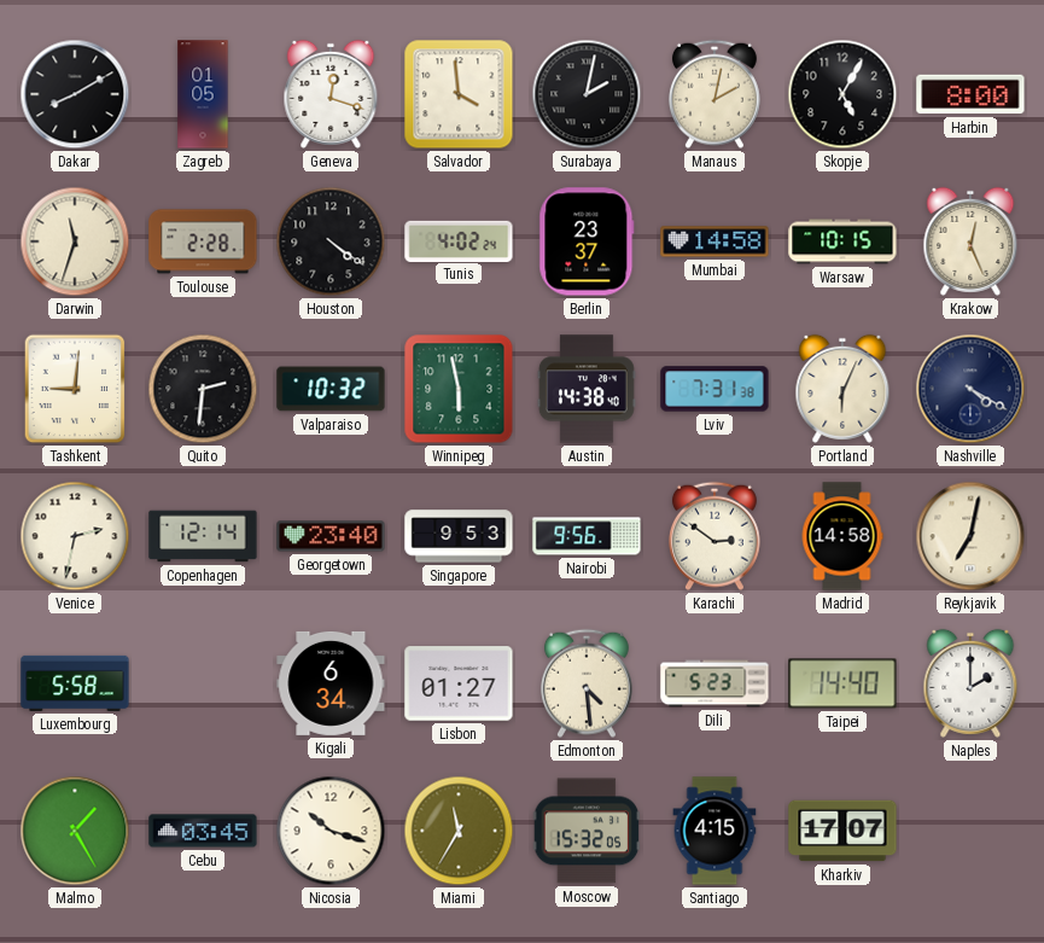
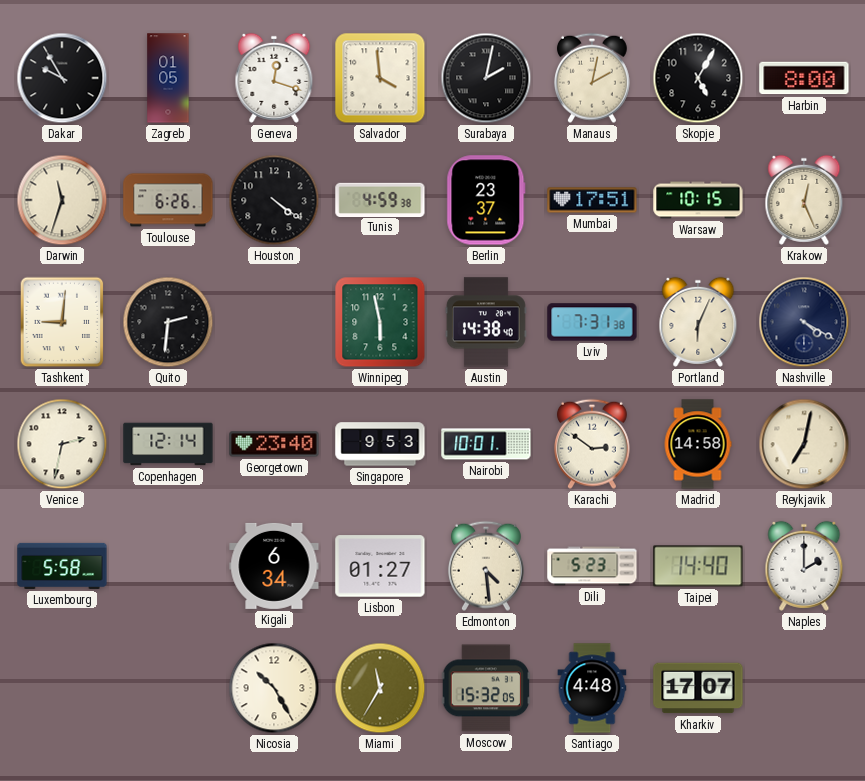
Dakar: 8:10 -> 9:55 (62, 78)
Toulouse: 2:28 -> 6:26 (168, 200)
Tunis: 4:02 -> 4:59 (380, 199)
Mumbai: 14:58 -> 17:51 (592, 200)
Valparaiso: 10:32 -> none (331, 389)
Nairobi: 9:56 -> 10:01 (486, 444)
Malmo: 1:25 -> none (75, 831)
Cebu: 03:45 -> none (203, 831)
Nicosia: 10:18 -> 10:25 (274, 688)
Santiago: 4:15 -> 4:48 (592, 688)
